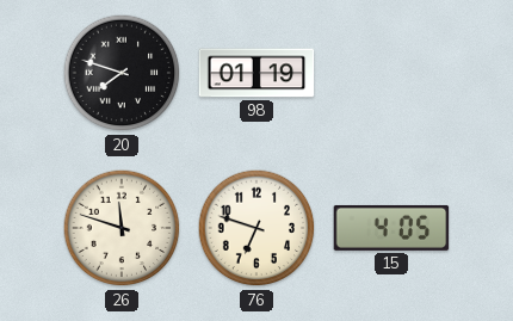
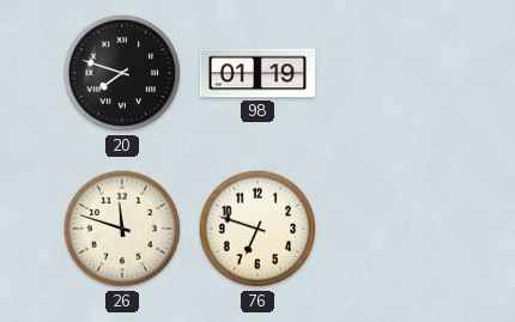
15: 4:05 -> none (391, 228)
